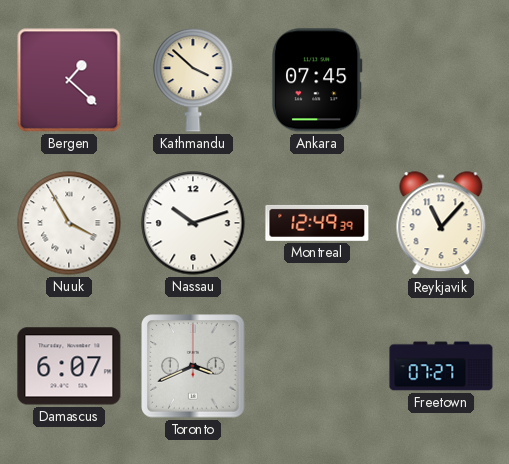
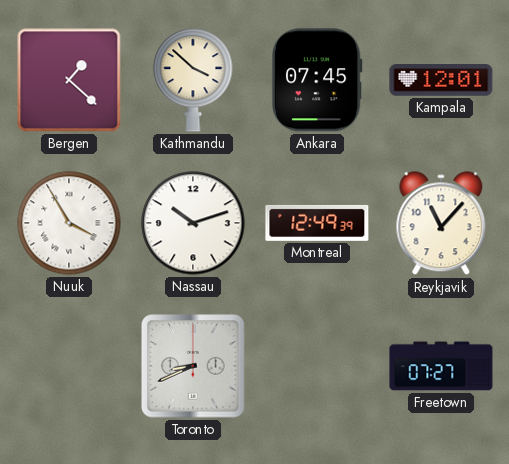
Kampala: none -> 12:01 (441, 80)
Damascus: 6:07 -> none (69, 366)
Toronto: 3:41 -> 8:41 (193, 366)
